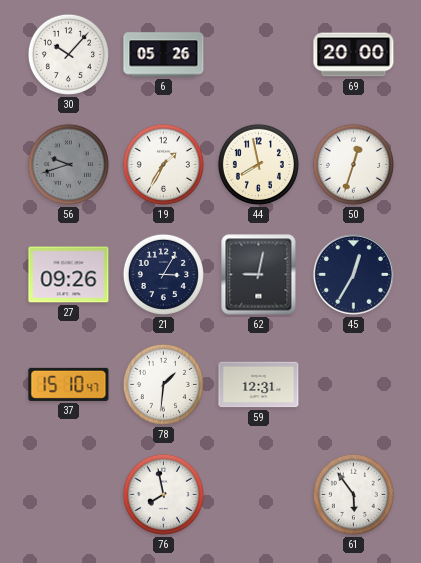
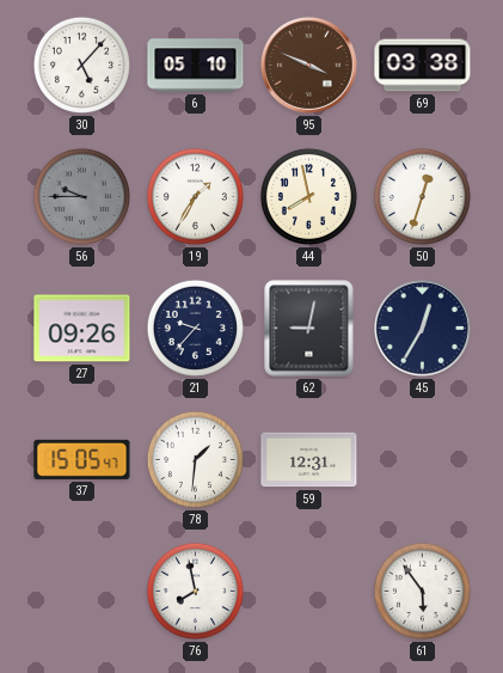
30: 10:07 -> 5:07 (81, 65)
6: 05:26 -> 05:10 (196, 66)
95: none -> 3:49 (308, 65)
69: 20:00 -> 03:38 (423, 66)
56: 9:42 -> 9:45 (81, 196)
21: 3:05 -> 9:37 (195, 328)
37: 15:10 -> 15:05 (82, 459)
